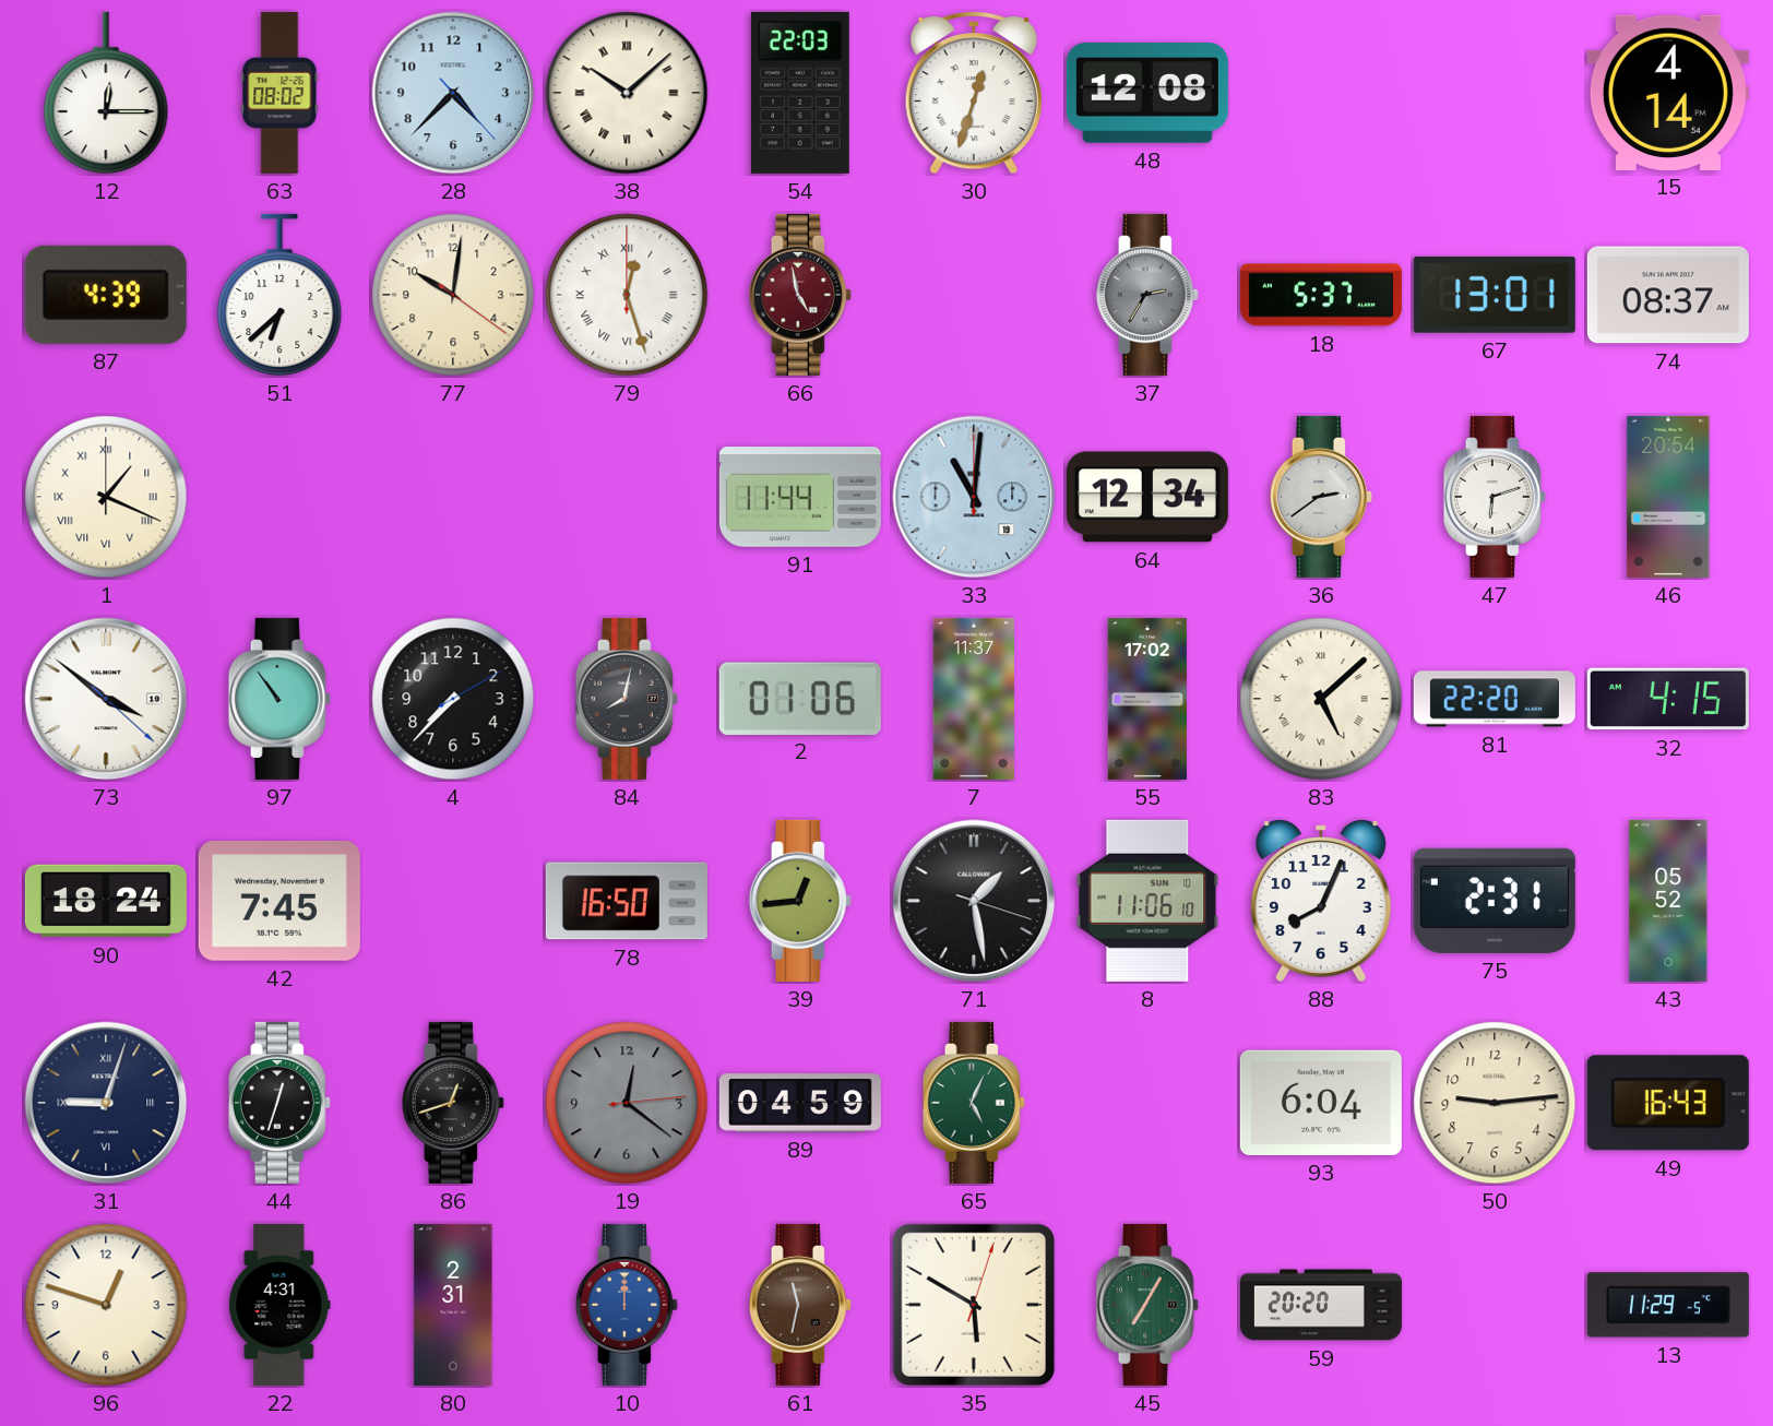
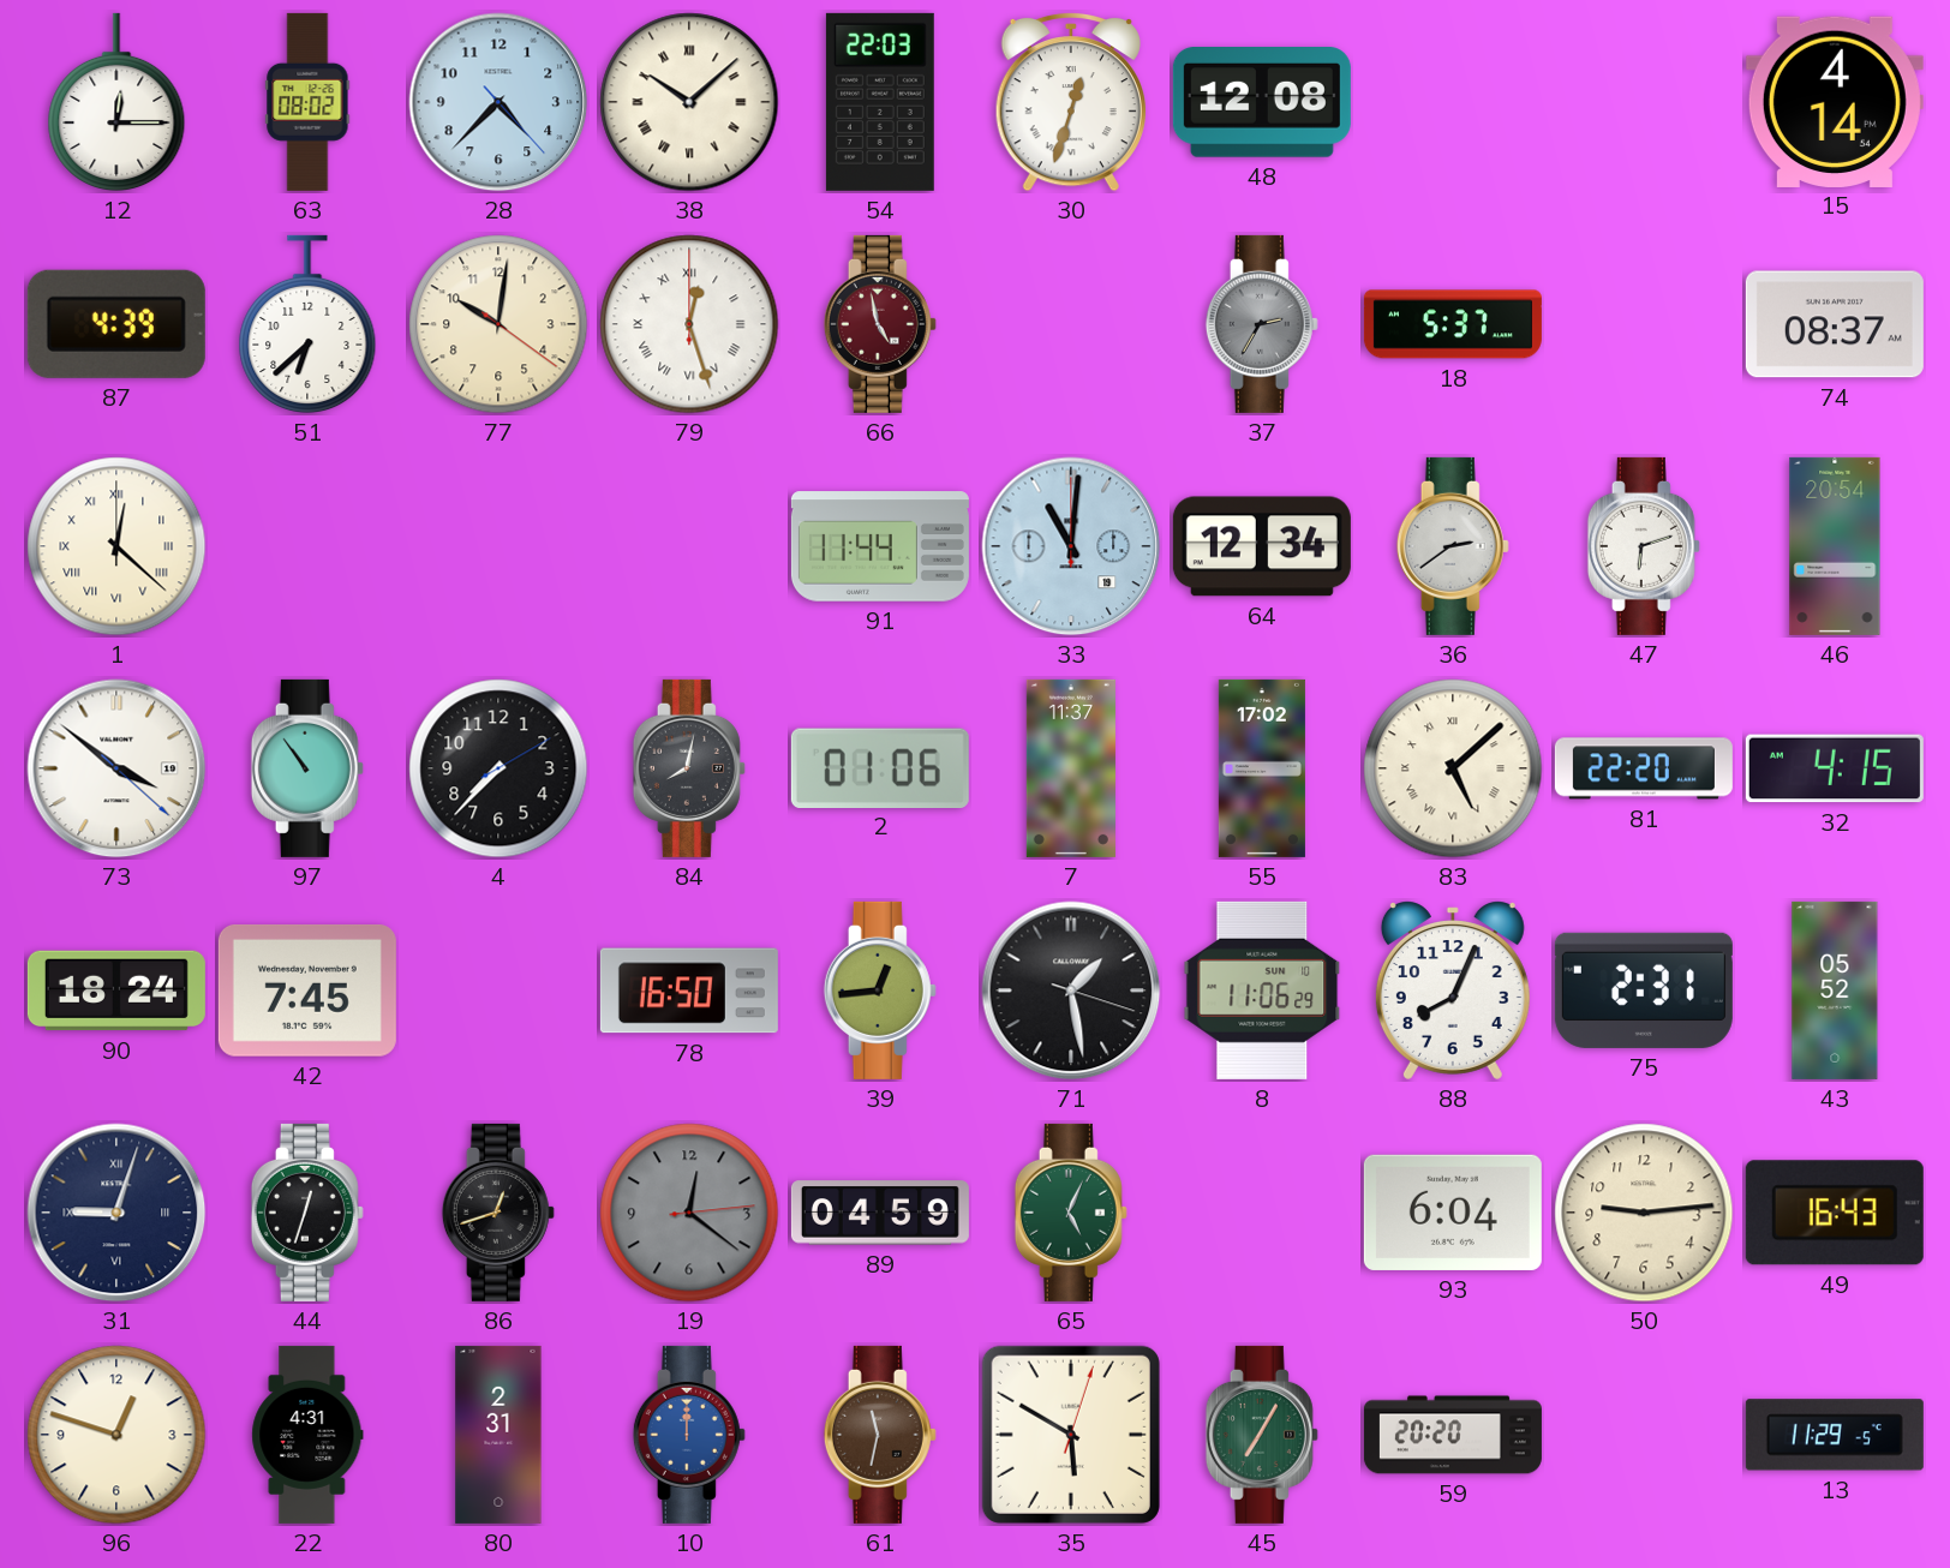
67: 13:01 -> none (1495, 295)
1: 1:19 -> 12:22 (116, 546)
8: 11:06:10 -> 11:06:29 (1262, 991)
